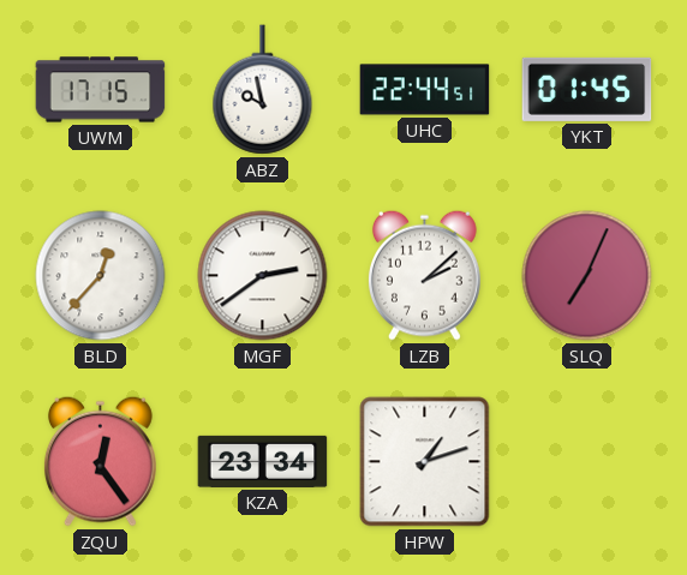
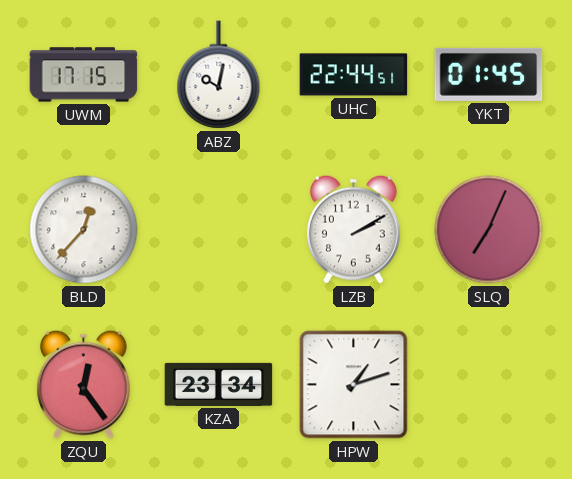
ABZ: 9:58 -> 10:02 (219, 75)
MGF: 2:39 -> none (263, 276)
LZB: 2:08 -> 2:10 (353, 229)
